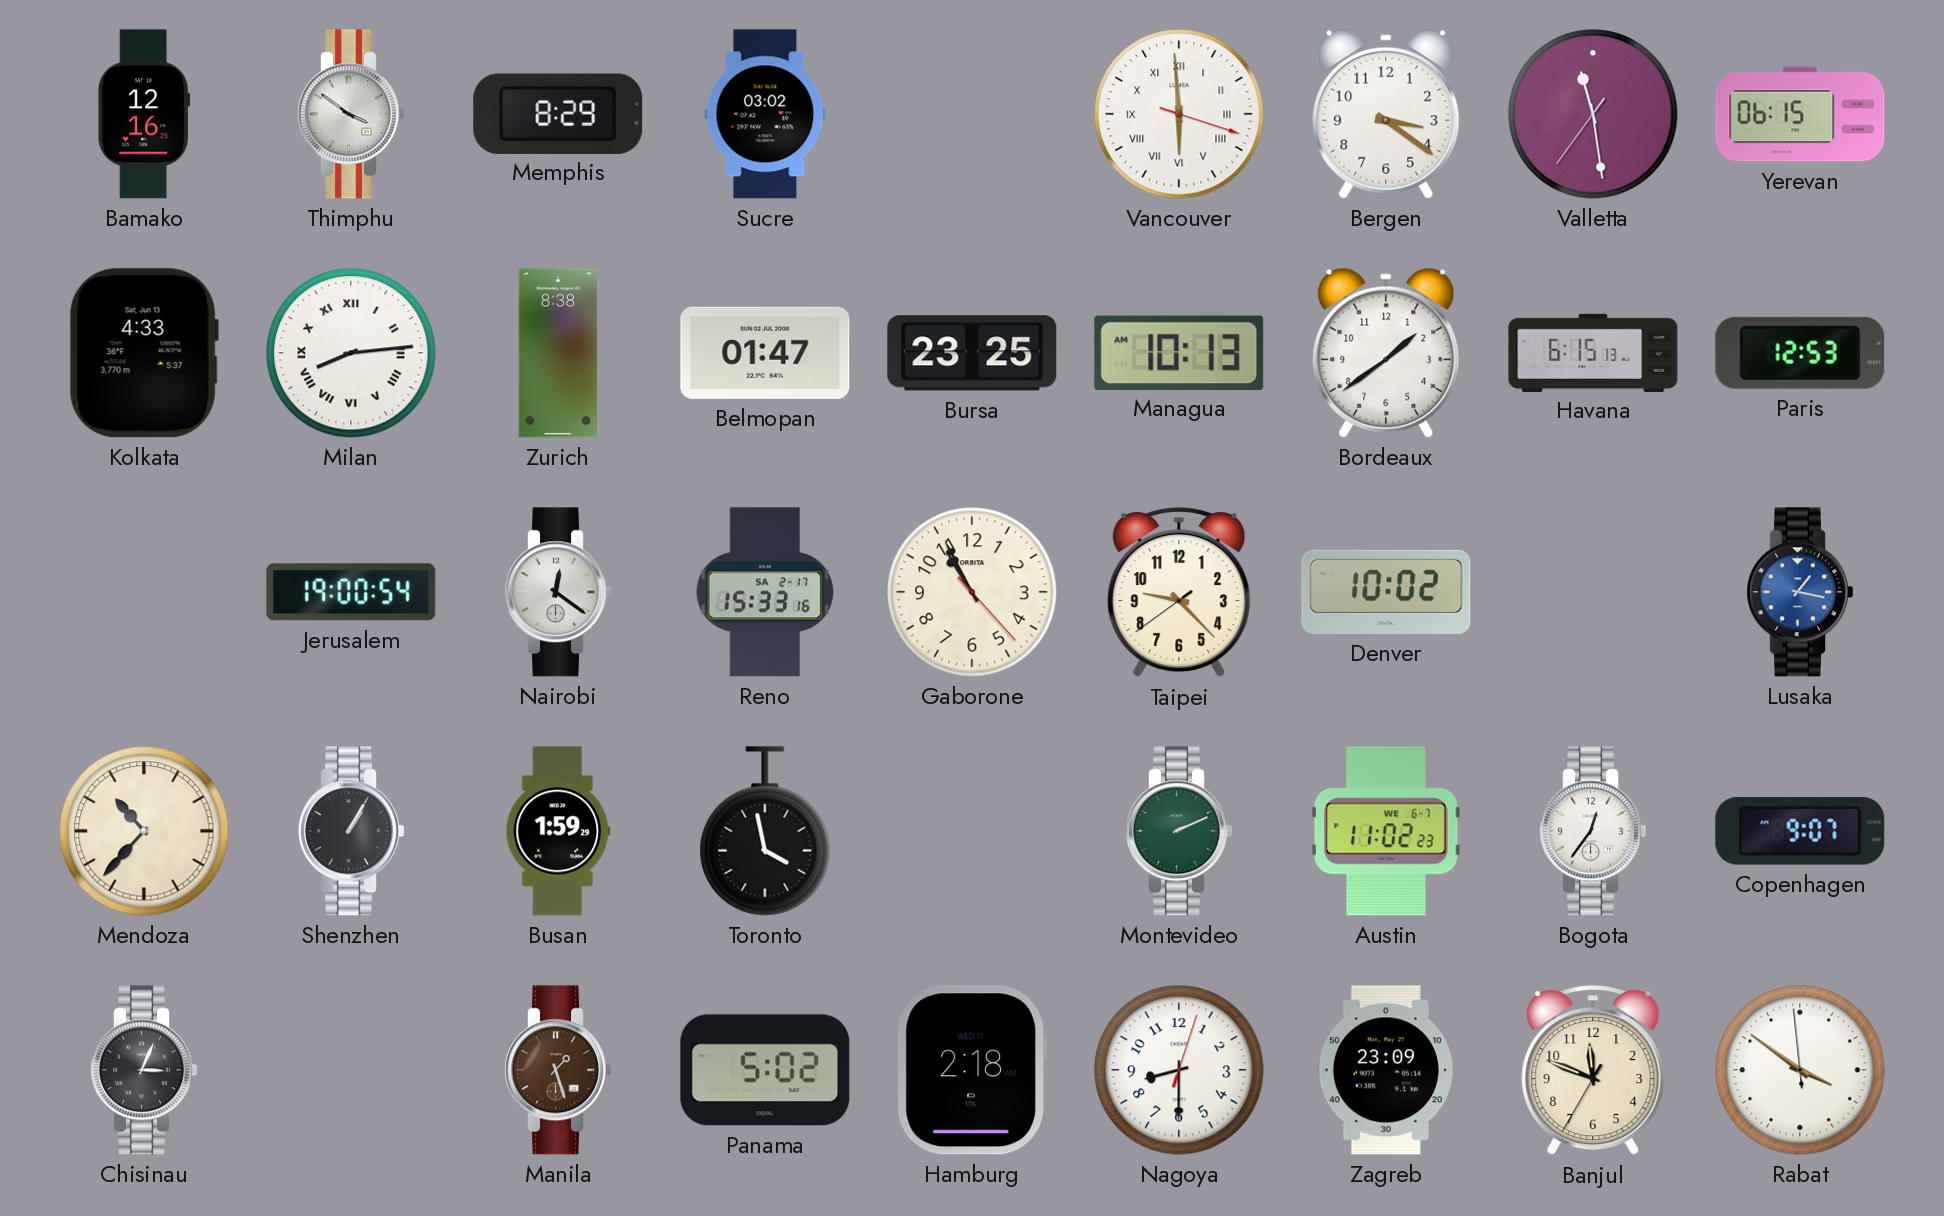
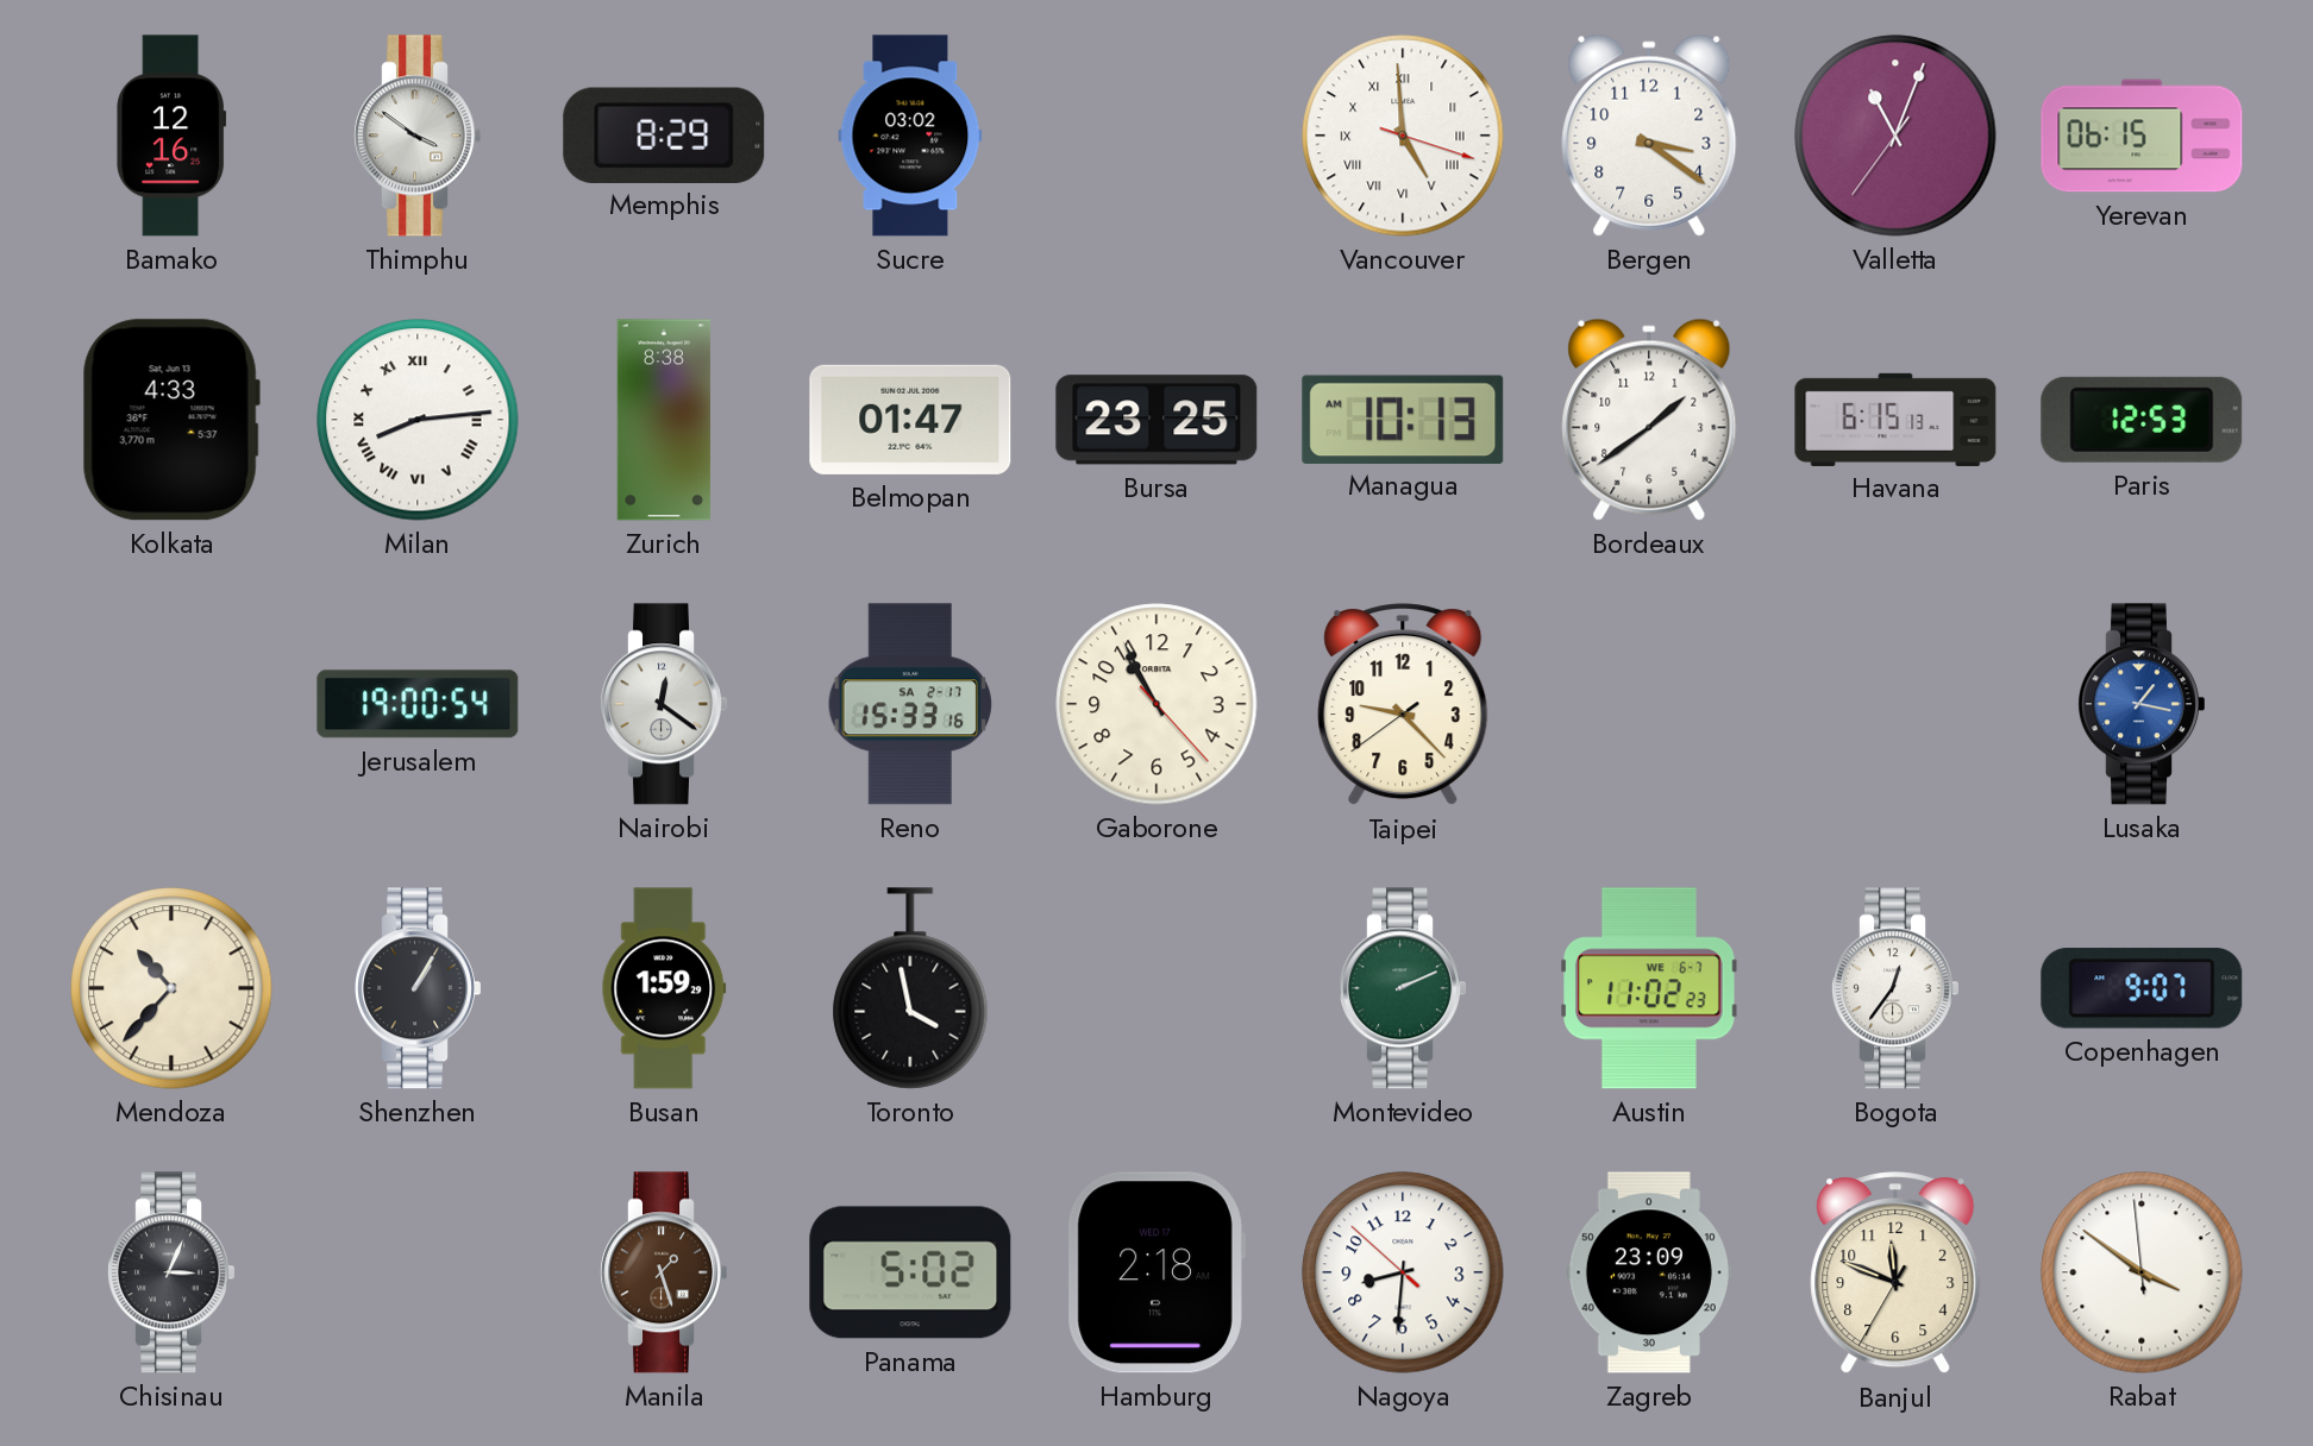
Vancouver: 5:59 -> 4:59 (1403, 136)
Valletta: 11:28 -> 11:03 (1895, 136)
Denver: 10:02 -> none (1386, 592)
Nagoya: 8:30:03 -> 8:30:52 (1403, 1272)
